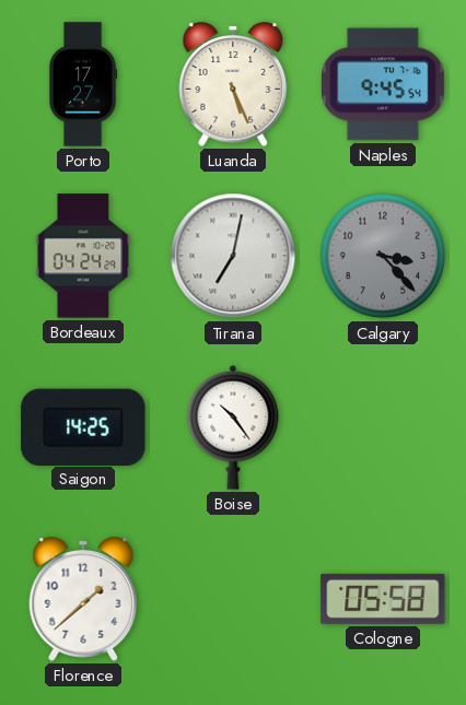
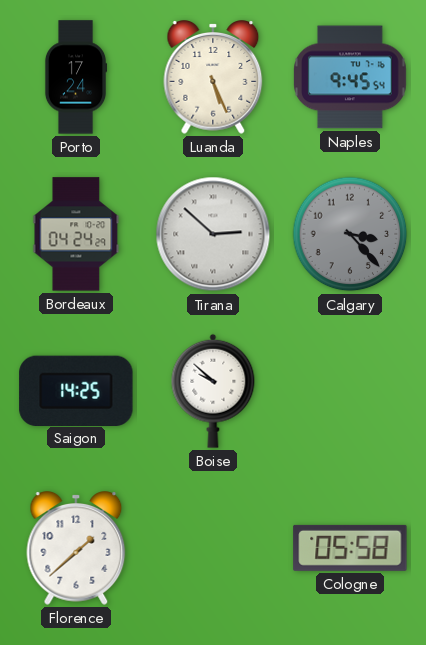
Porto: 17:27 -> 17:24 (76, 77)
Tirana: 7:02 -> 2:52 (213, 234)
Boise: 10:24 -> 9:52 (213, 391)
